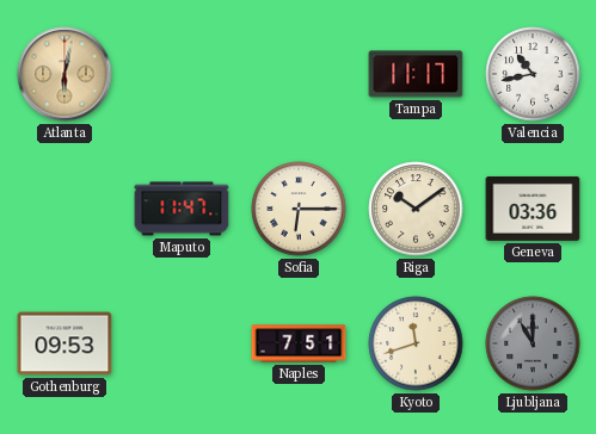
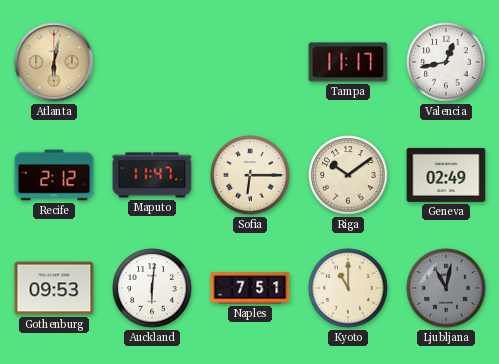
Valencia: 10:43 -> 12:43 (446, 62)
Recife: none -> 2:12 (54, 175)
Geneva: 03:36 -> 02:49 (446, 175)
Auckland: none -> 6:01 (152, 288)
Kyoto: 11:42 -> 11:00 (348, 288)
Ljubljana: 11:00 -> 11:02 (446, 288)
